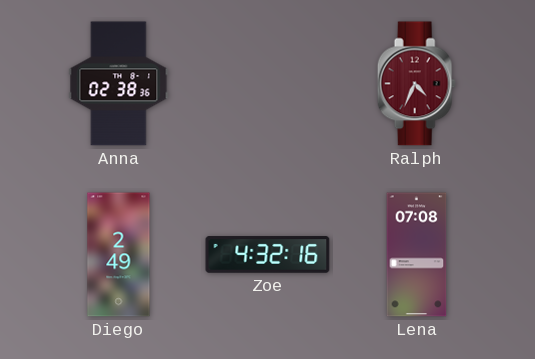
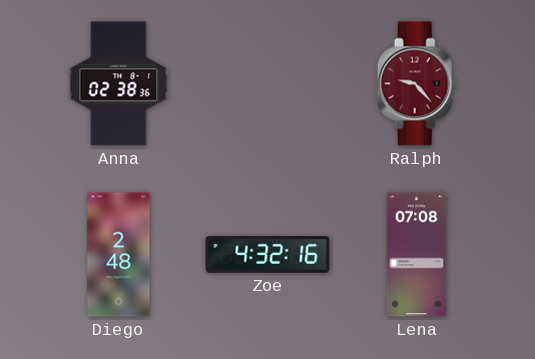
Ralph: 4:34 -> 9:23 (416, 84)
Diego: 2:49 -> 2:48 (119, 255)
